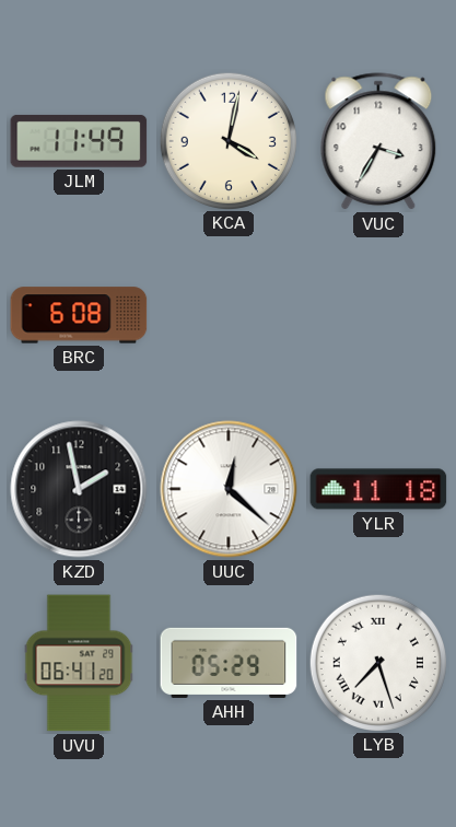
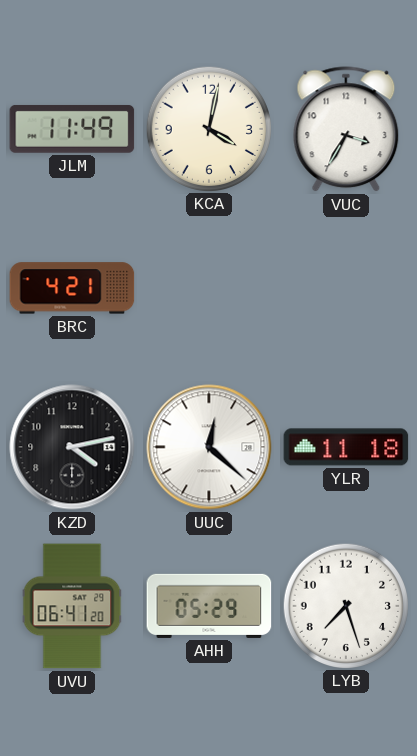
BRC: 6:08 -> 4:21 (72, 288)
KZD: 1:58 -> 4:13 (72, 447)
LYB numerals: Roman -> Arabic (345, 605)
